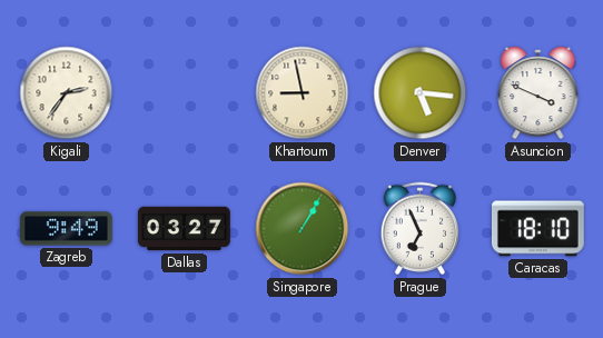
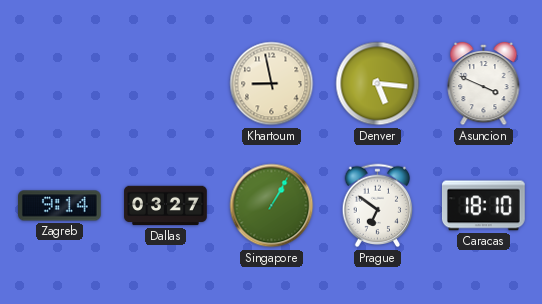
Kigali: 2:36 -> none (67, 93)
Zagreb: 9:49 -> 9:14 (60, 206)
Prague: 6:56 -> 6:51 (378, 206)
